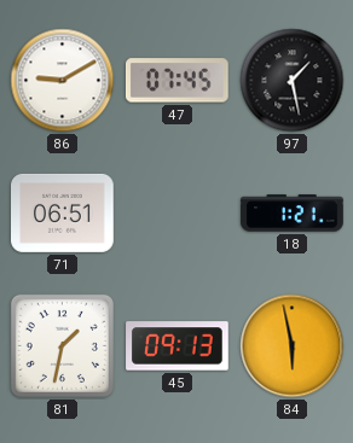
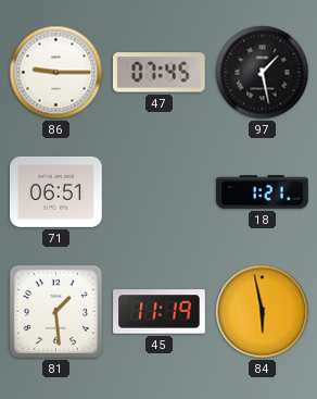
86: 9:10 -> 9:15 (56, 73)
81: 1:32 -> 1:29 (55, 311)
45: 09:13 -> 11:19 (160, 312)
